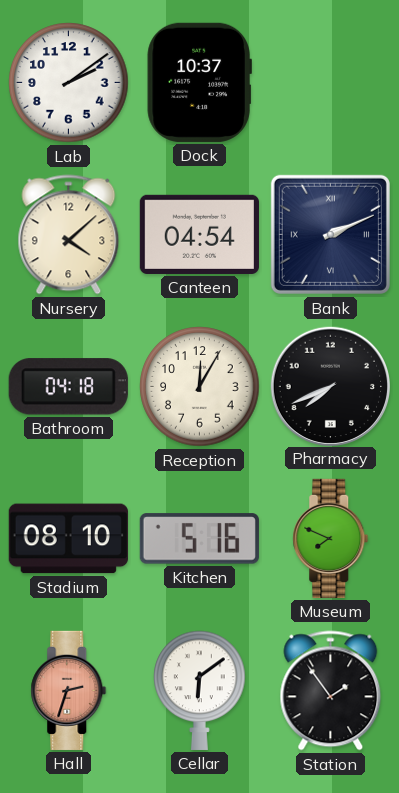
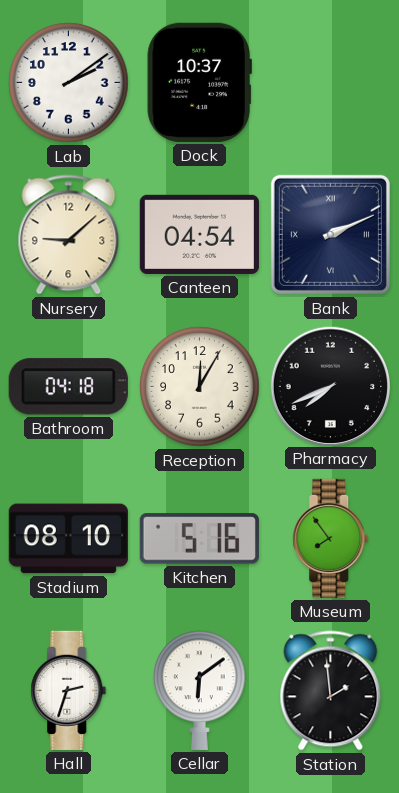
Nursery: 4:08 -> 9:08 (69, 235)
Museum: 7:49 -> 7:54 (331, 538)
Hall dial: salmon -> white (69, 690)
Station: 1:54 -> 1:59 (331, 691)
